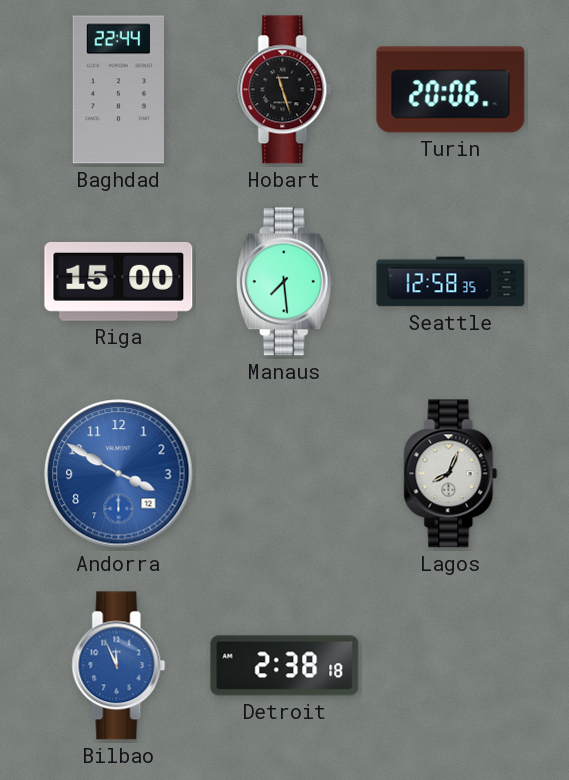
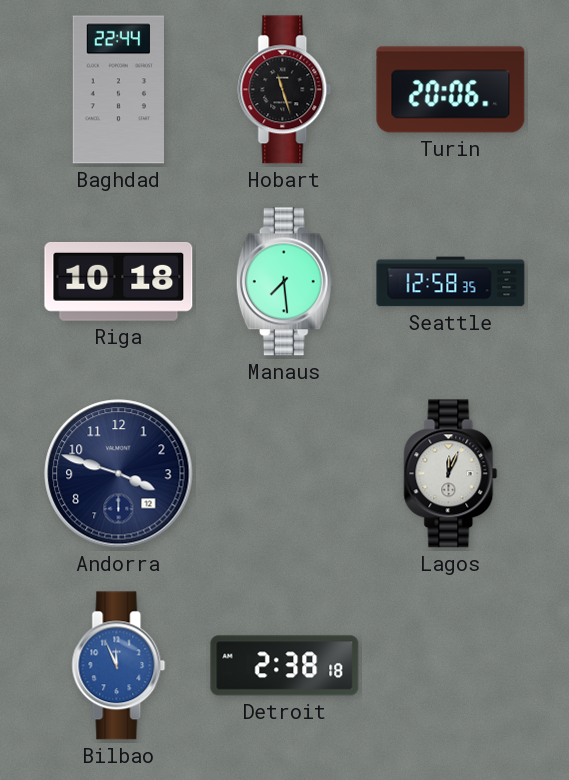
Riga: 15:00 -> 10:18 (119, 281)
Andorra: 3:50 -> 3:48 (119, 474)
Andorra dial: blue -> navy (119, 474)
Lagos: 8:04 -> 12:04 (451, 474)
